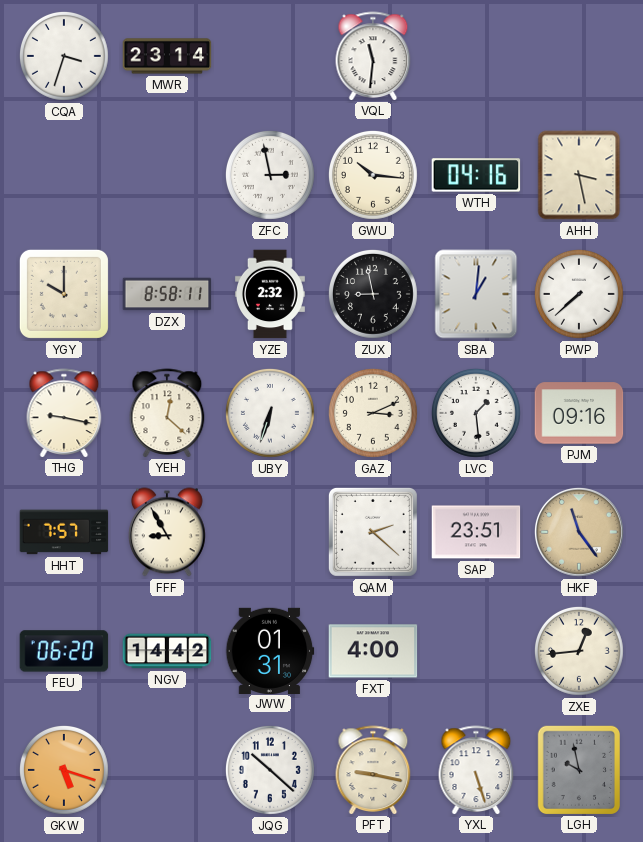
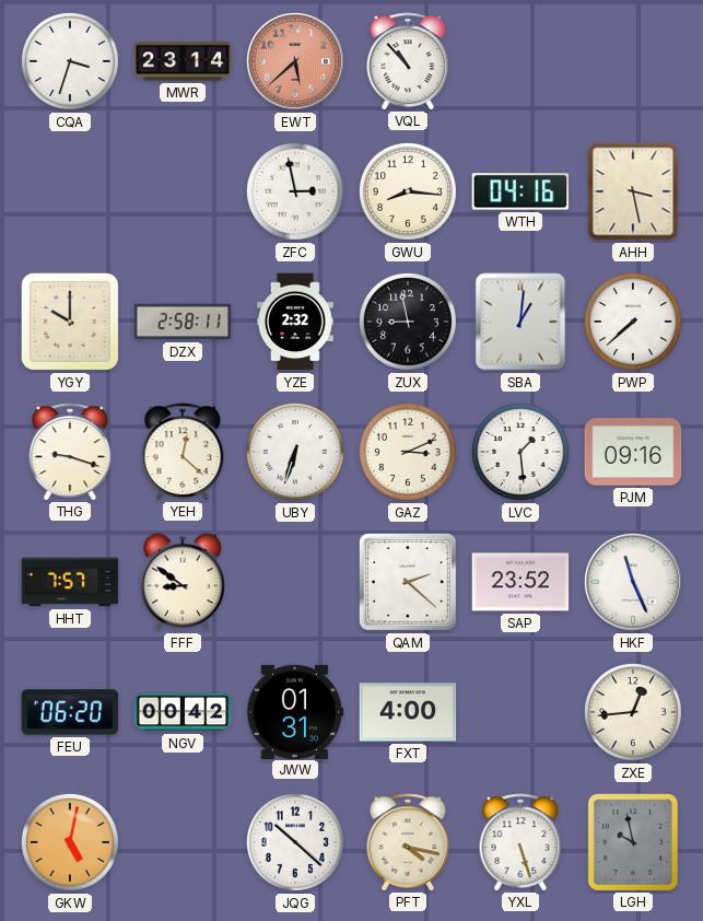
EWT: none -> 5:38 (295, 61)
VQL: 11:31 -> 10:53 (408, 61)
GWU: 10:16 -> 8:16 (408, 191)
DZX: 8:58 -> 2:58 (183, 322)
THG: 9:17 -> 9:18 (70, 452)
FFF: 8:55 -> 8:51 (183, 582)
SAP: 23:51 -> 23:52 (520, 582)
HKF: 11:24 -> 11:26 (633, 582)
HKF dial: champagne -> white (633, 582)
NGV: 14:42 -> 00:42 (183, 712)
GKW: 5:18 -> 5:02 (70, 842)
PFT: 9:17 -> 4:17 (408, 842)
